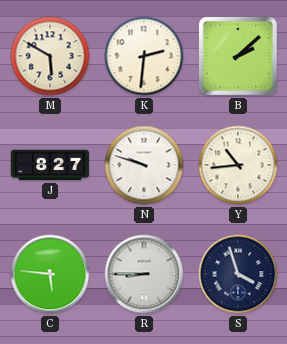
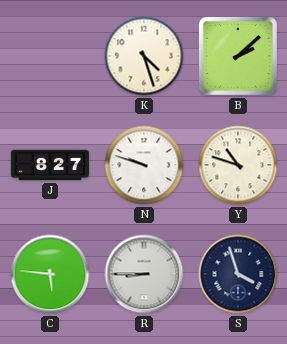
M: 5:50 -> none (50, 56)
K: 2:31 -> 4:27 (144, 56)
Y: 10:44 -> 10:48 (238, 165)
